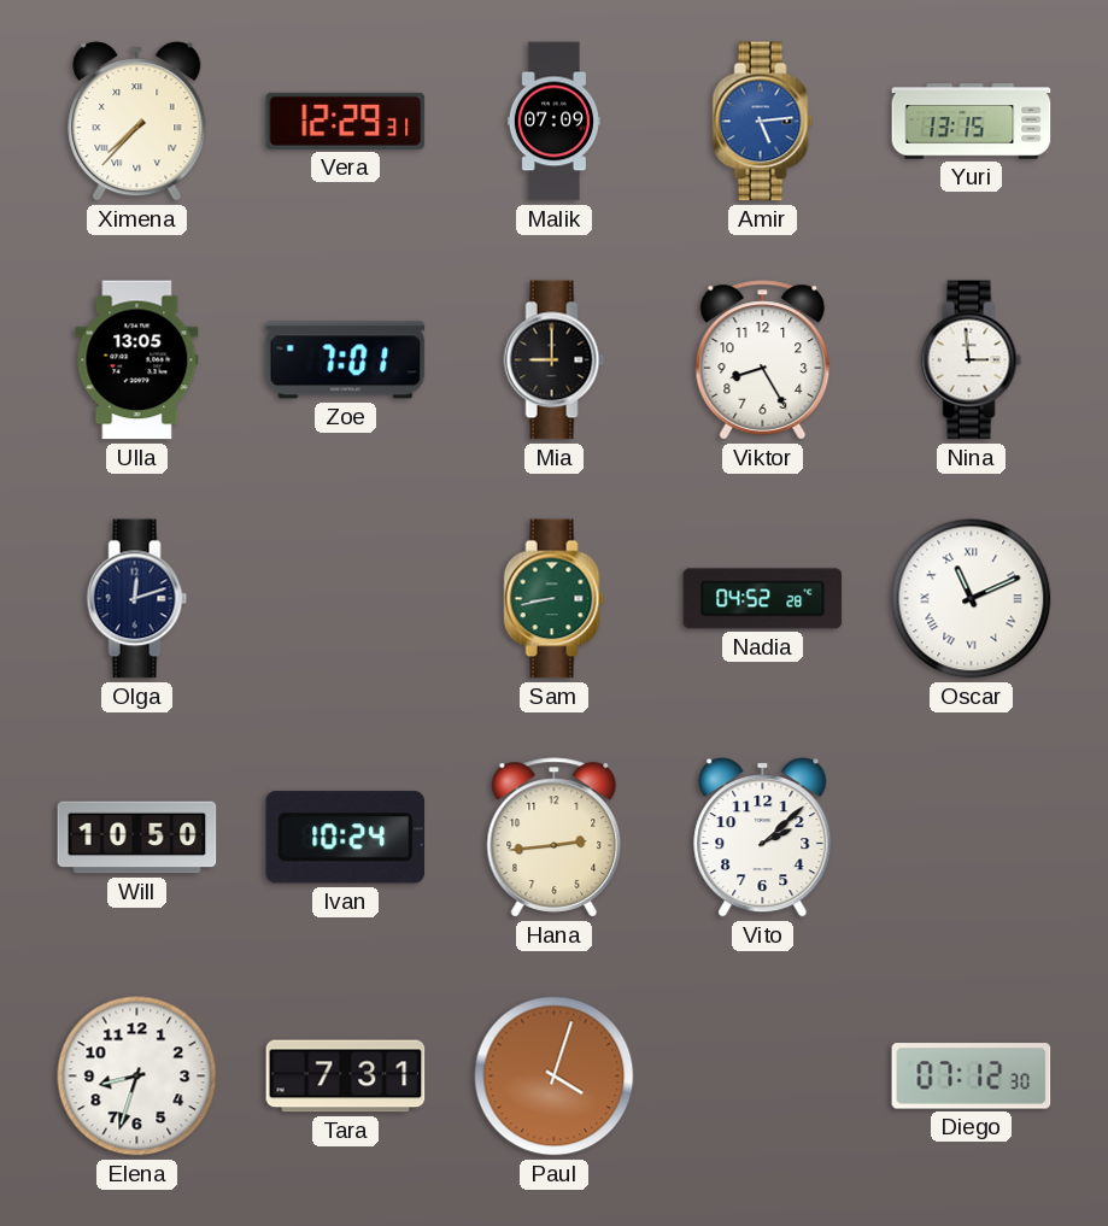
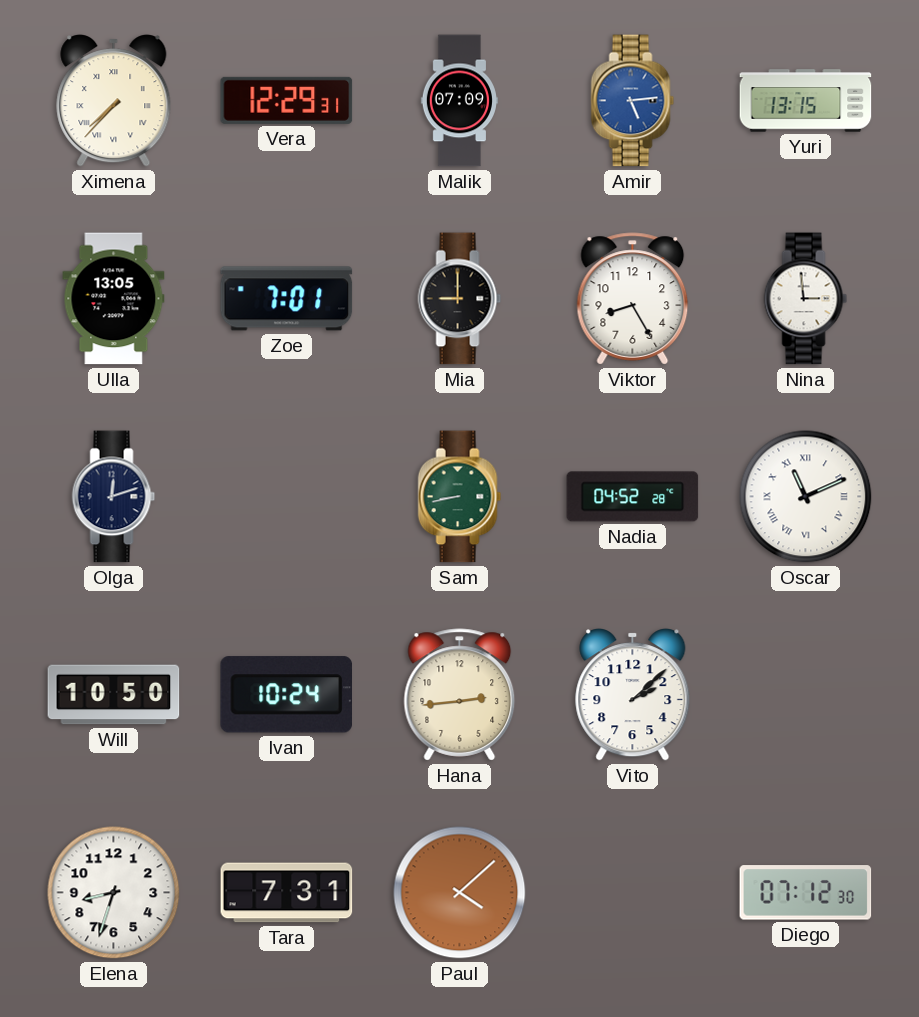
Paul: 4:03 -> 4:08 (460, 893)
